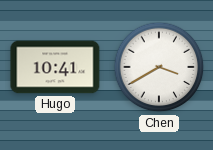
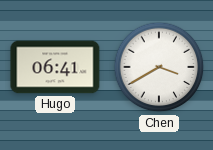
Hugo: 10:41 -> 06:41 (55, 67)
